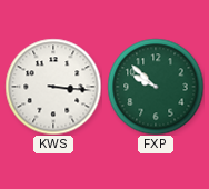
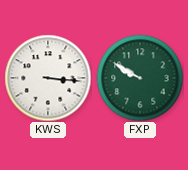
FXP: 9:52 -> 9:50 (140, 78)
